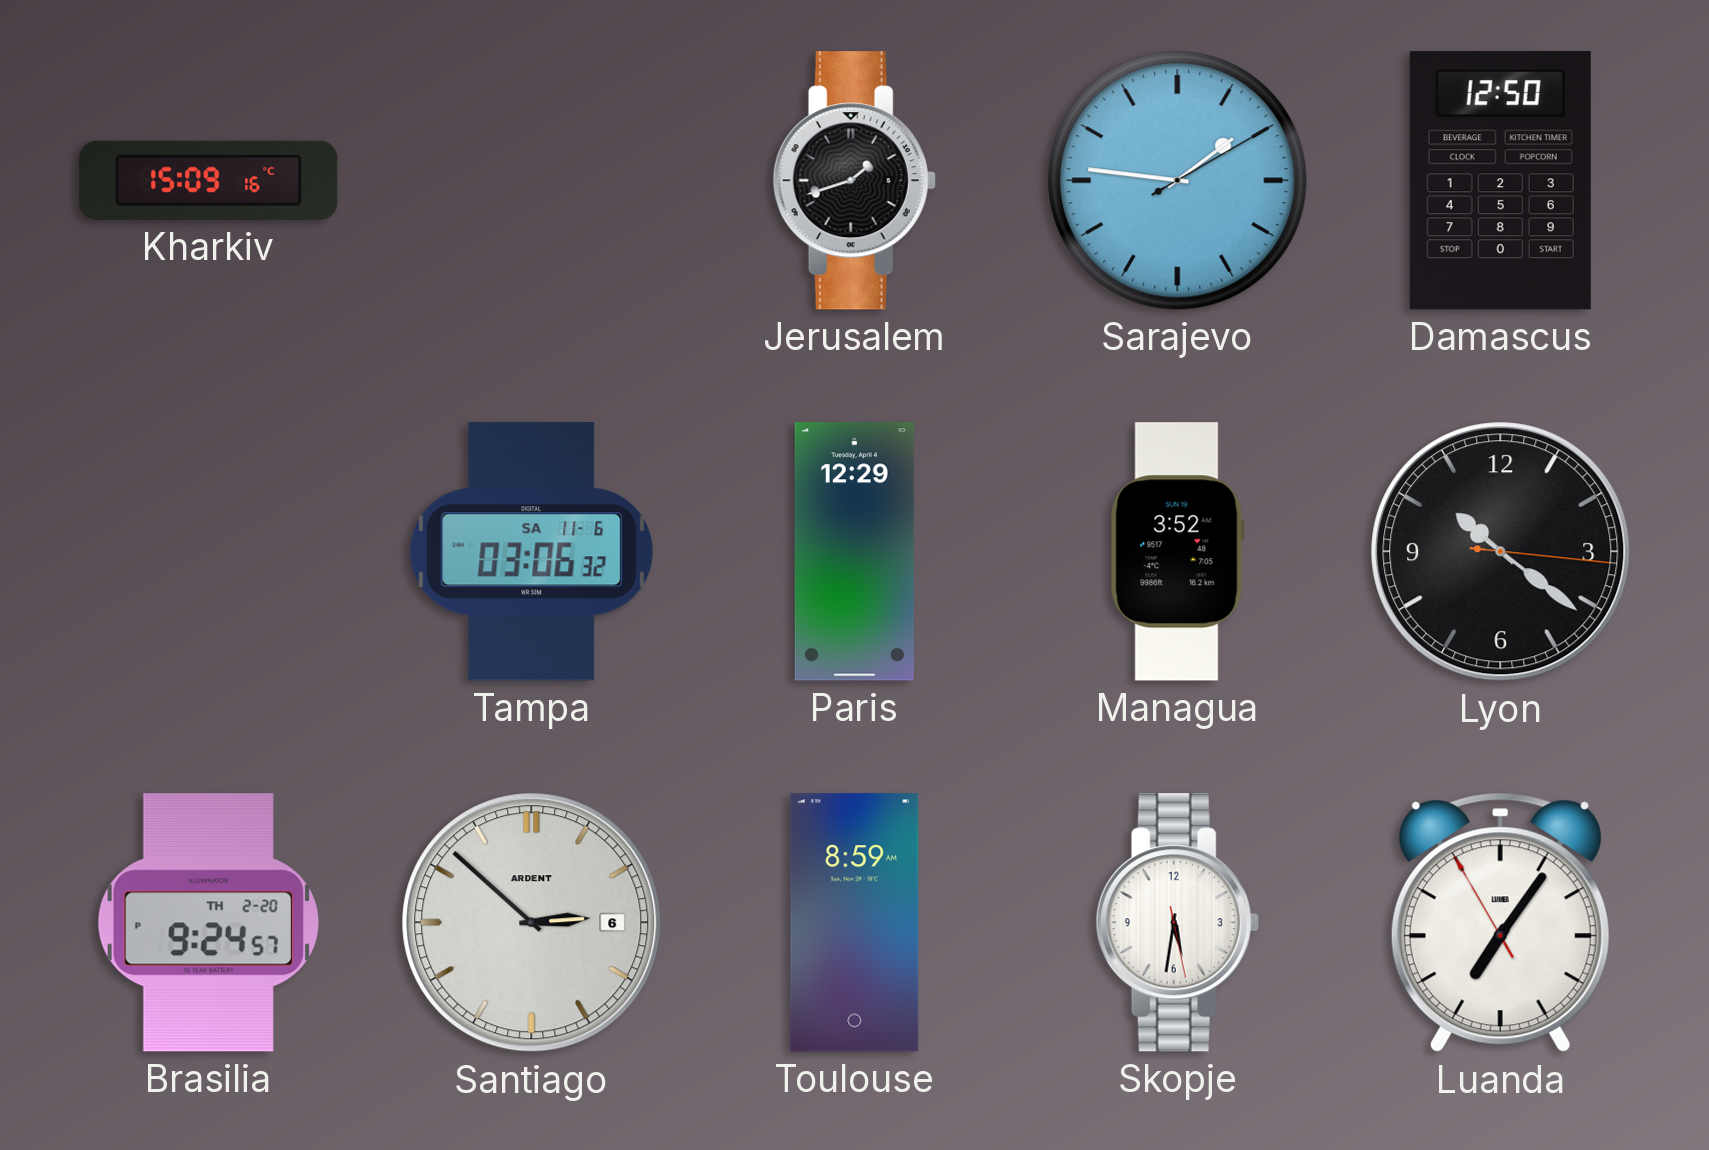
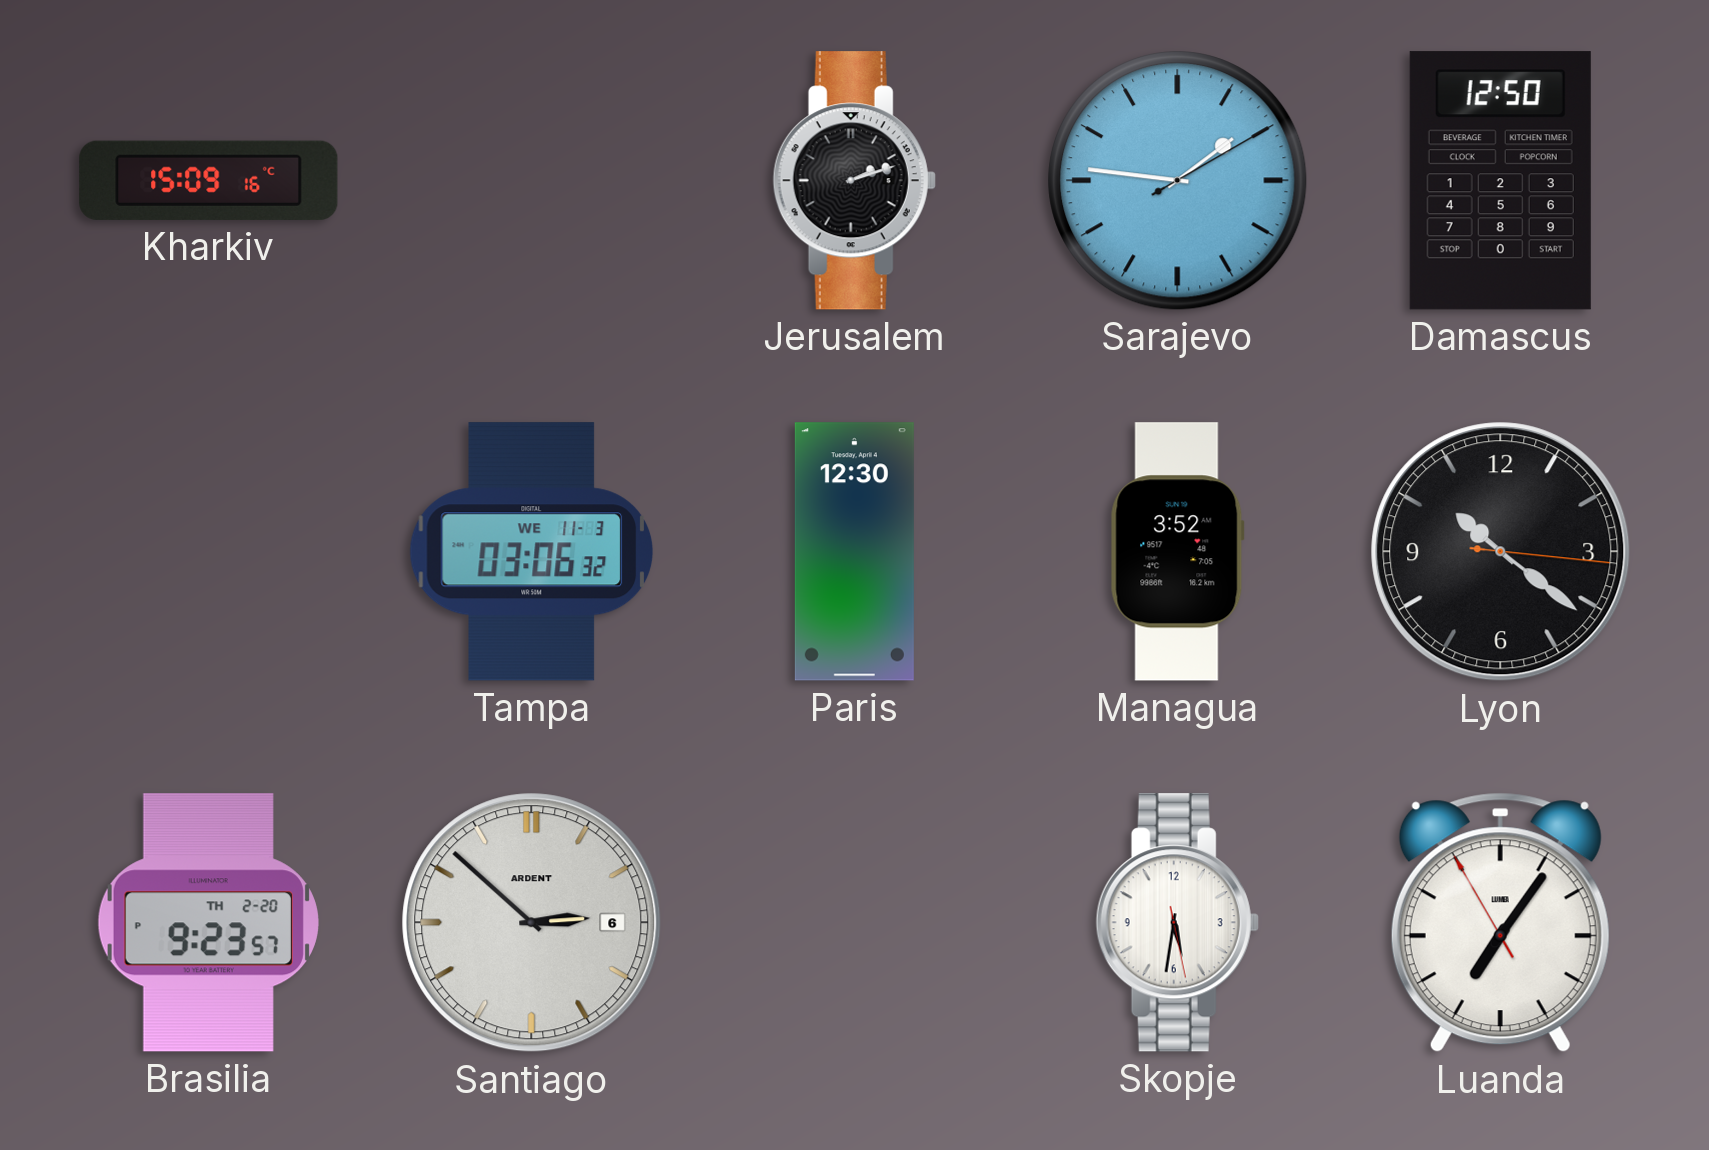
Jerusalem: 1:42 -> 2:12 (854, 181)
Tampa date: SA 11-6 -> WE 11-3 (532, 552)
Paris: 12:29 -> 12:30 (854, 552)
Brasilia: 9:24 -> 9:23 (208, 923)
Toulouse: 8:59 -> none (855, 923)
